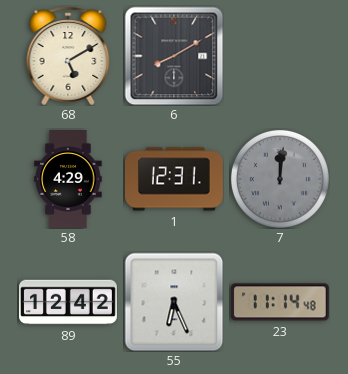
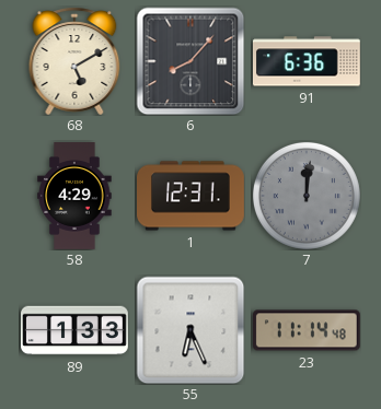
6: 8:10 -> 8:07 (190, 61)
91: none -> 6:36 (307, 61)
89: 12:42 -> 1:33 (76, 330)
